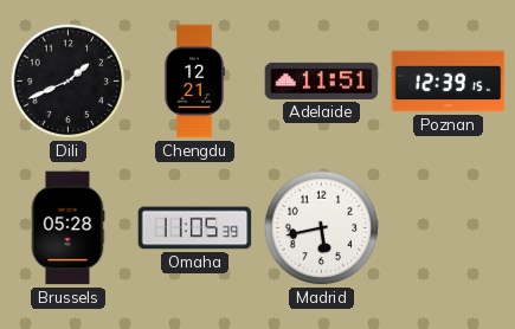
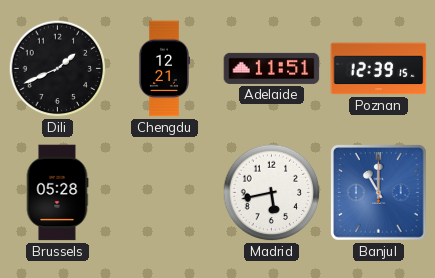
Omaha: 11:05 -> none (195, 228)
Banjul: none -> 11:00 (379, 193)
